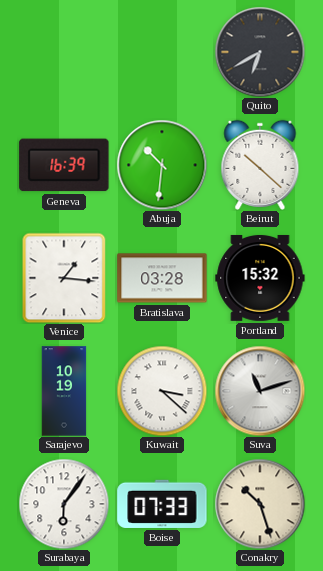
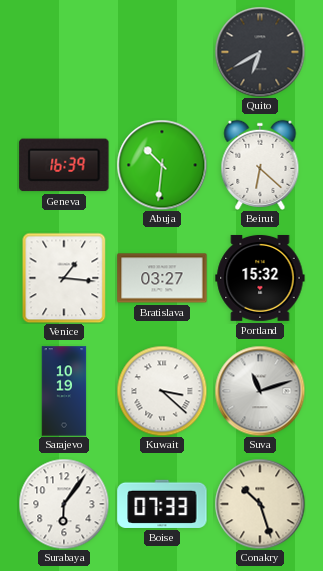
Beirut: 10:22 -> 6:22 (260, 165)
Bratislava: 03:28 -> 03:27 (162, 278)
